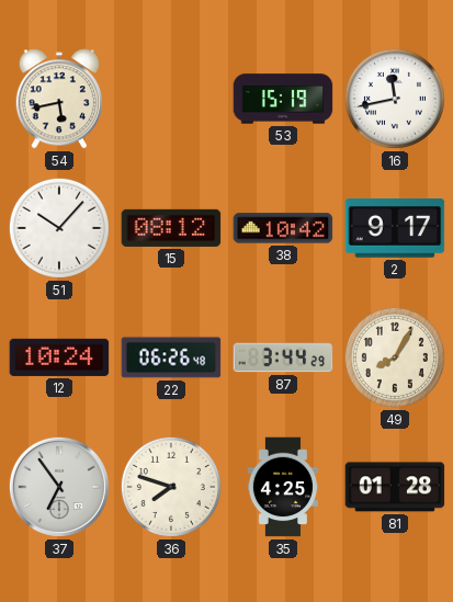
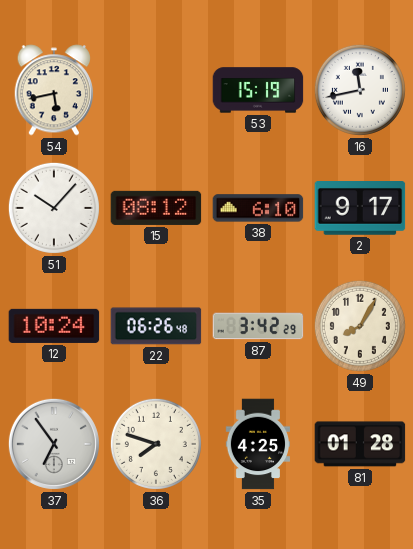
38: 10:42 -> 6:10 (258, 208)
87: 3:44 -> 3:42 (258, 326)
